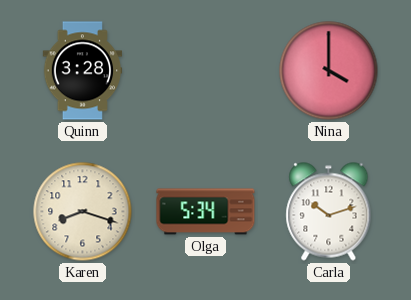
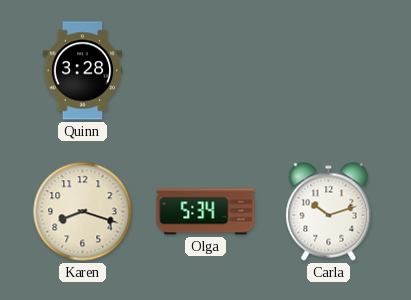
Nina: 4:00 -> none (329, 71)
